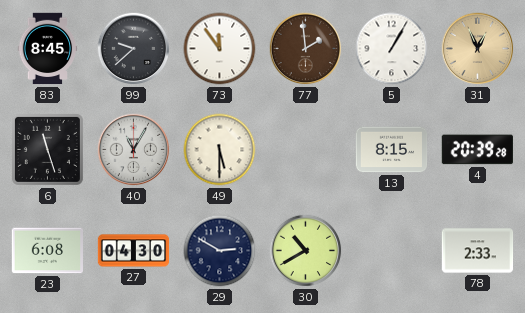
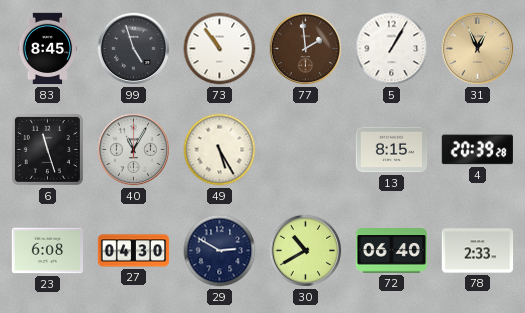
99: 9:38 -> 4:57 (134, 49)
73: 11:54 -> 10:54 (220, 49)
49: 5:30 -> 5:25 (220, 150)
72: none -> 06:40 (392, 251)
